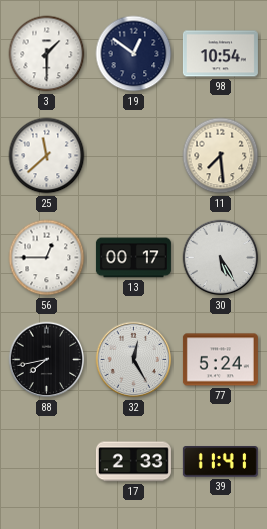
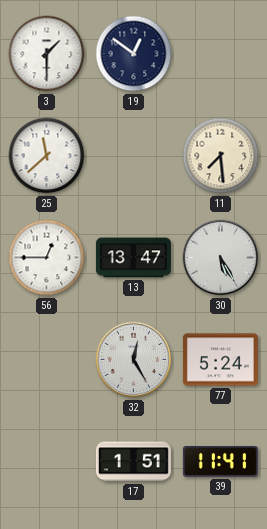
98: 10:54 -> none (220, 54)
13: 00:17 -> 13:47 (133, 258)
88: 7:43 -> none (47, 360)
17: 2:33 -> 1:51 (133, 462)
